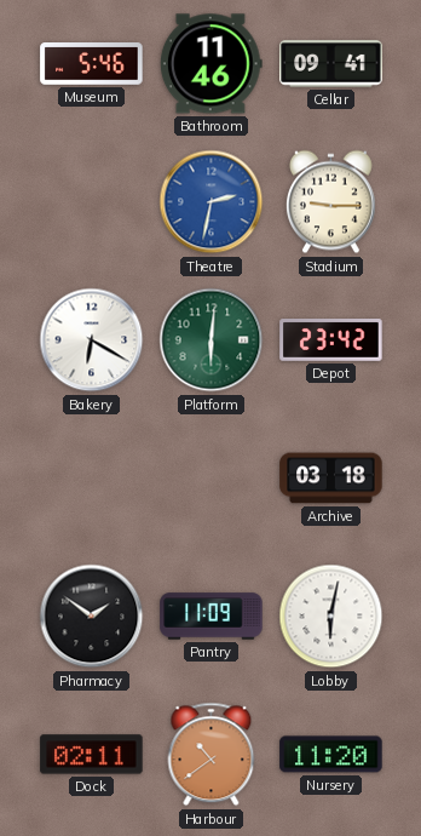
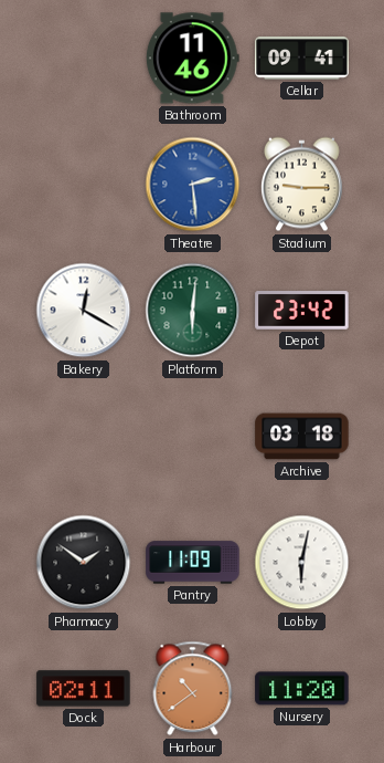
Museum: 5:46 -> none (92, 64)
Theatre: 2:32 -> 2:29 (193, 185)
Bakery: 6:20 -> 12:20 (84, 311)
